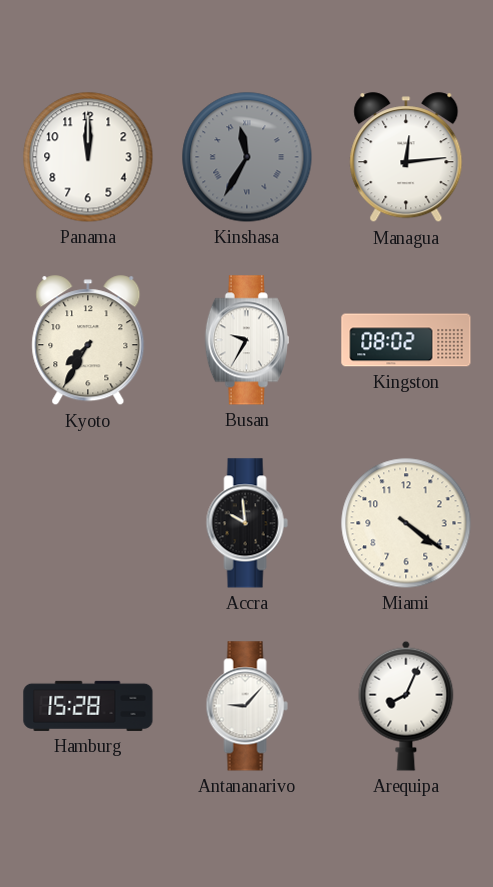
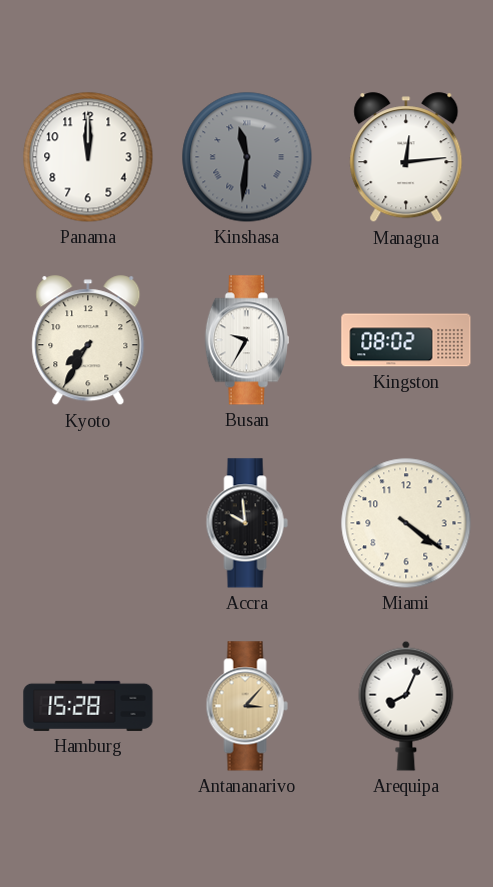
Kinshasa: 11:35 -> 11:31 (247, 157)
Antananarivo: 9:07 -> 3:07 (247, 706)
Antananarivo dial: white -> champagne (247, 706)
